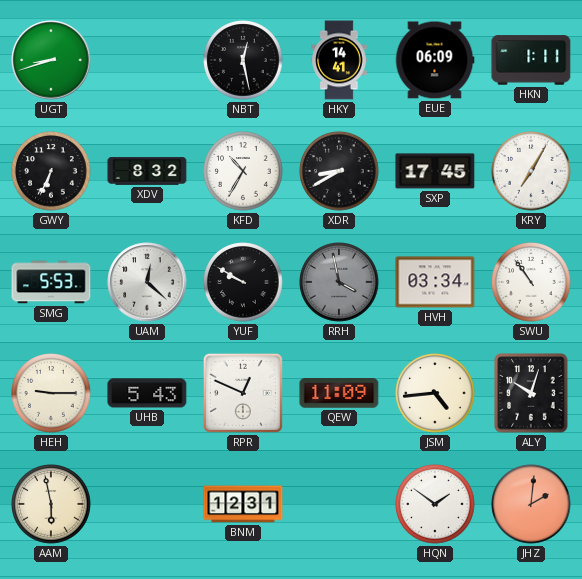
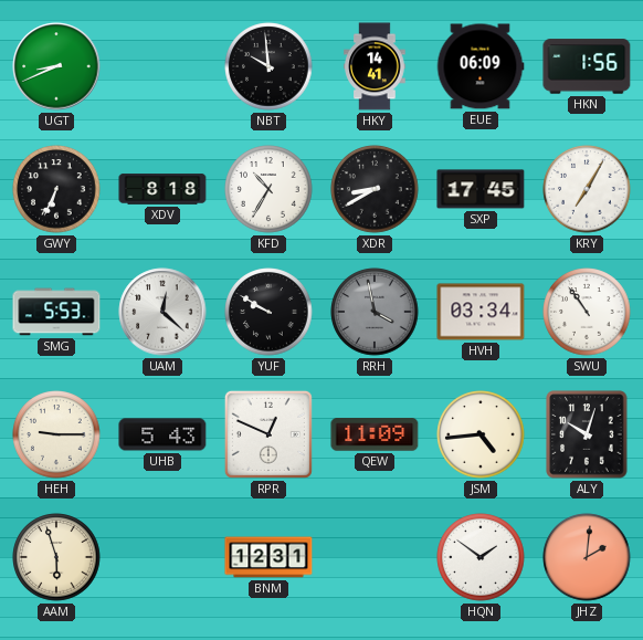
UGT: 8:42 -> 8:41 (56, 66)
NBT: 12:28 -> 9:59 (268, 66)
HKN: 1:11 -> 1:56 (587, 66)
XDV: 8:32 -> 8:18 (162, 189)
AAM: 5:58 -> 5:57 (56, 557)
